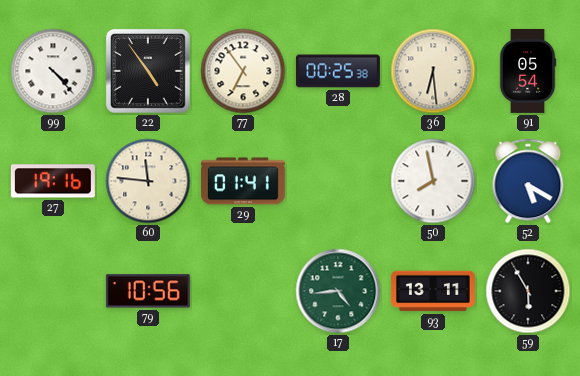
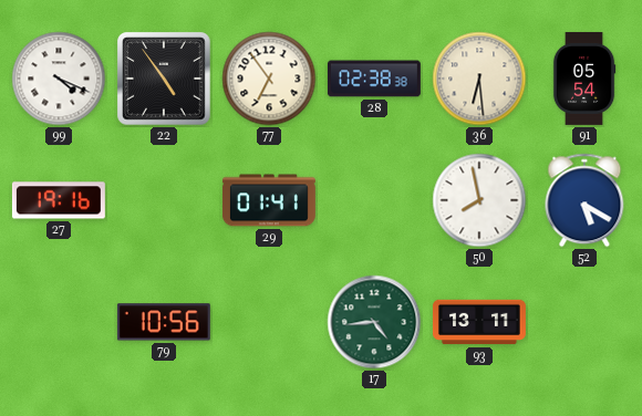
99: 4:23 -> 4:19 (59, 79)
28: 00:25 -> 02:38 (374, 79)
60: 11:46 -> none (148, 181)
59: 5:55 -> none (528, 291)
